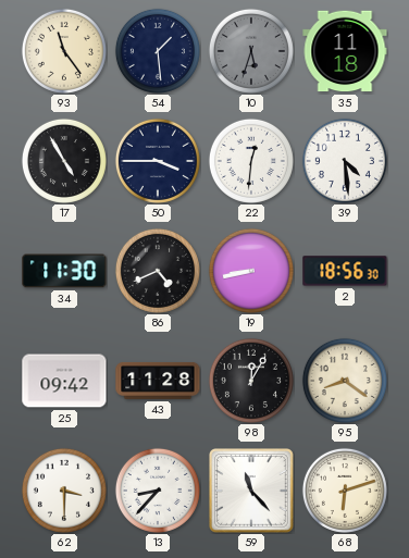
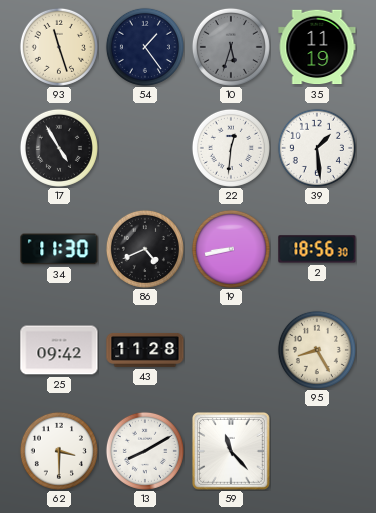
93: 11:24 -> 11:27 (59, 47)
54: 1:29 -> 1:24 (145, 47)
35: 11:18 -> 11:19 (317, 47)
50: 3:45 -> none (158, 161)
39: 4:29 -> 1:29 (317, 148)
98: 12:05 -> none (251, 381)
95: 8:21 -> 8:25 (317, 350)
13: 8:37 -> 8:10 (145, 451)
68: 6:12 -> none (345, 491)
